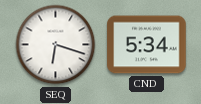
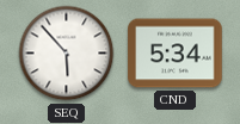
SEQ: 6:18 -> 5:53 (67, 54)
